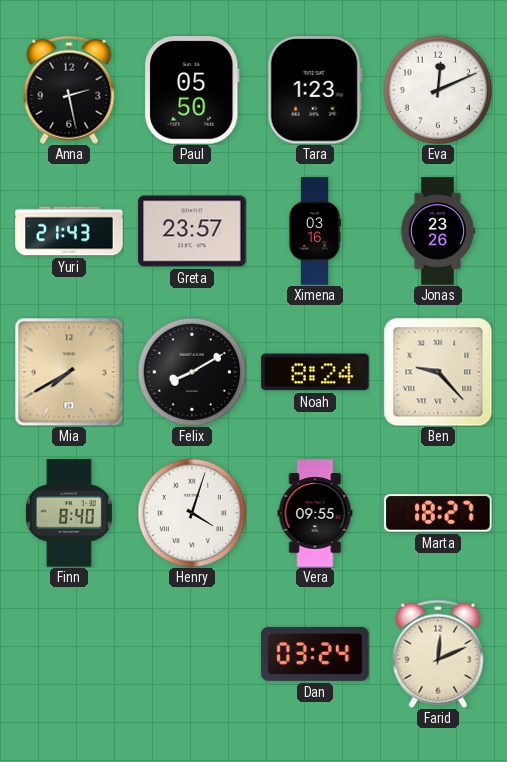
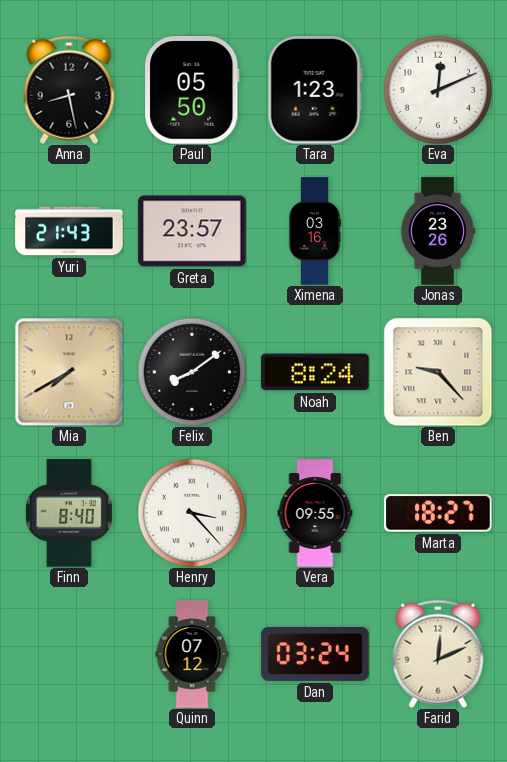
Anna: 2:28 -> 8:28 (69, 90)
Felix: 8:10 -> 8:09 (192, 372)
Henry: 4:03 -> 3:23 (192, 513)
Quinn: none -> 07:12 (192, 654)
